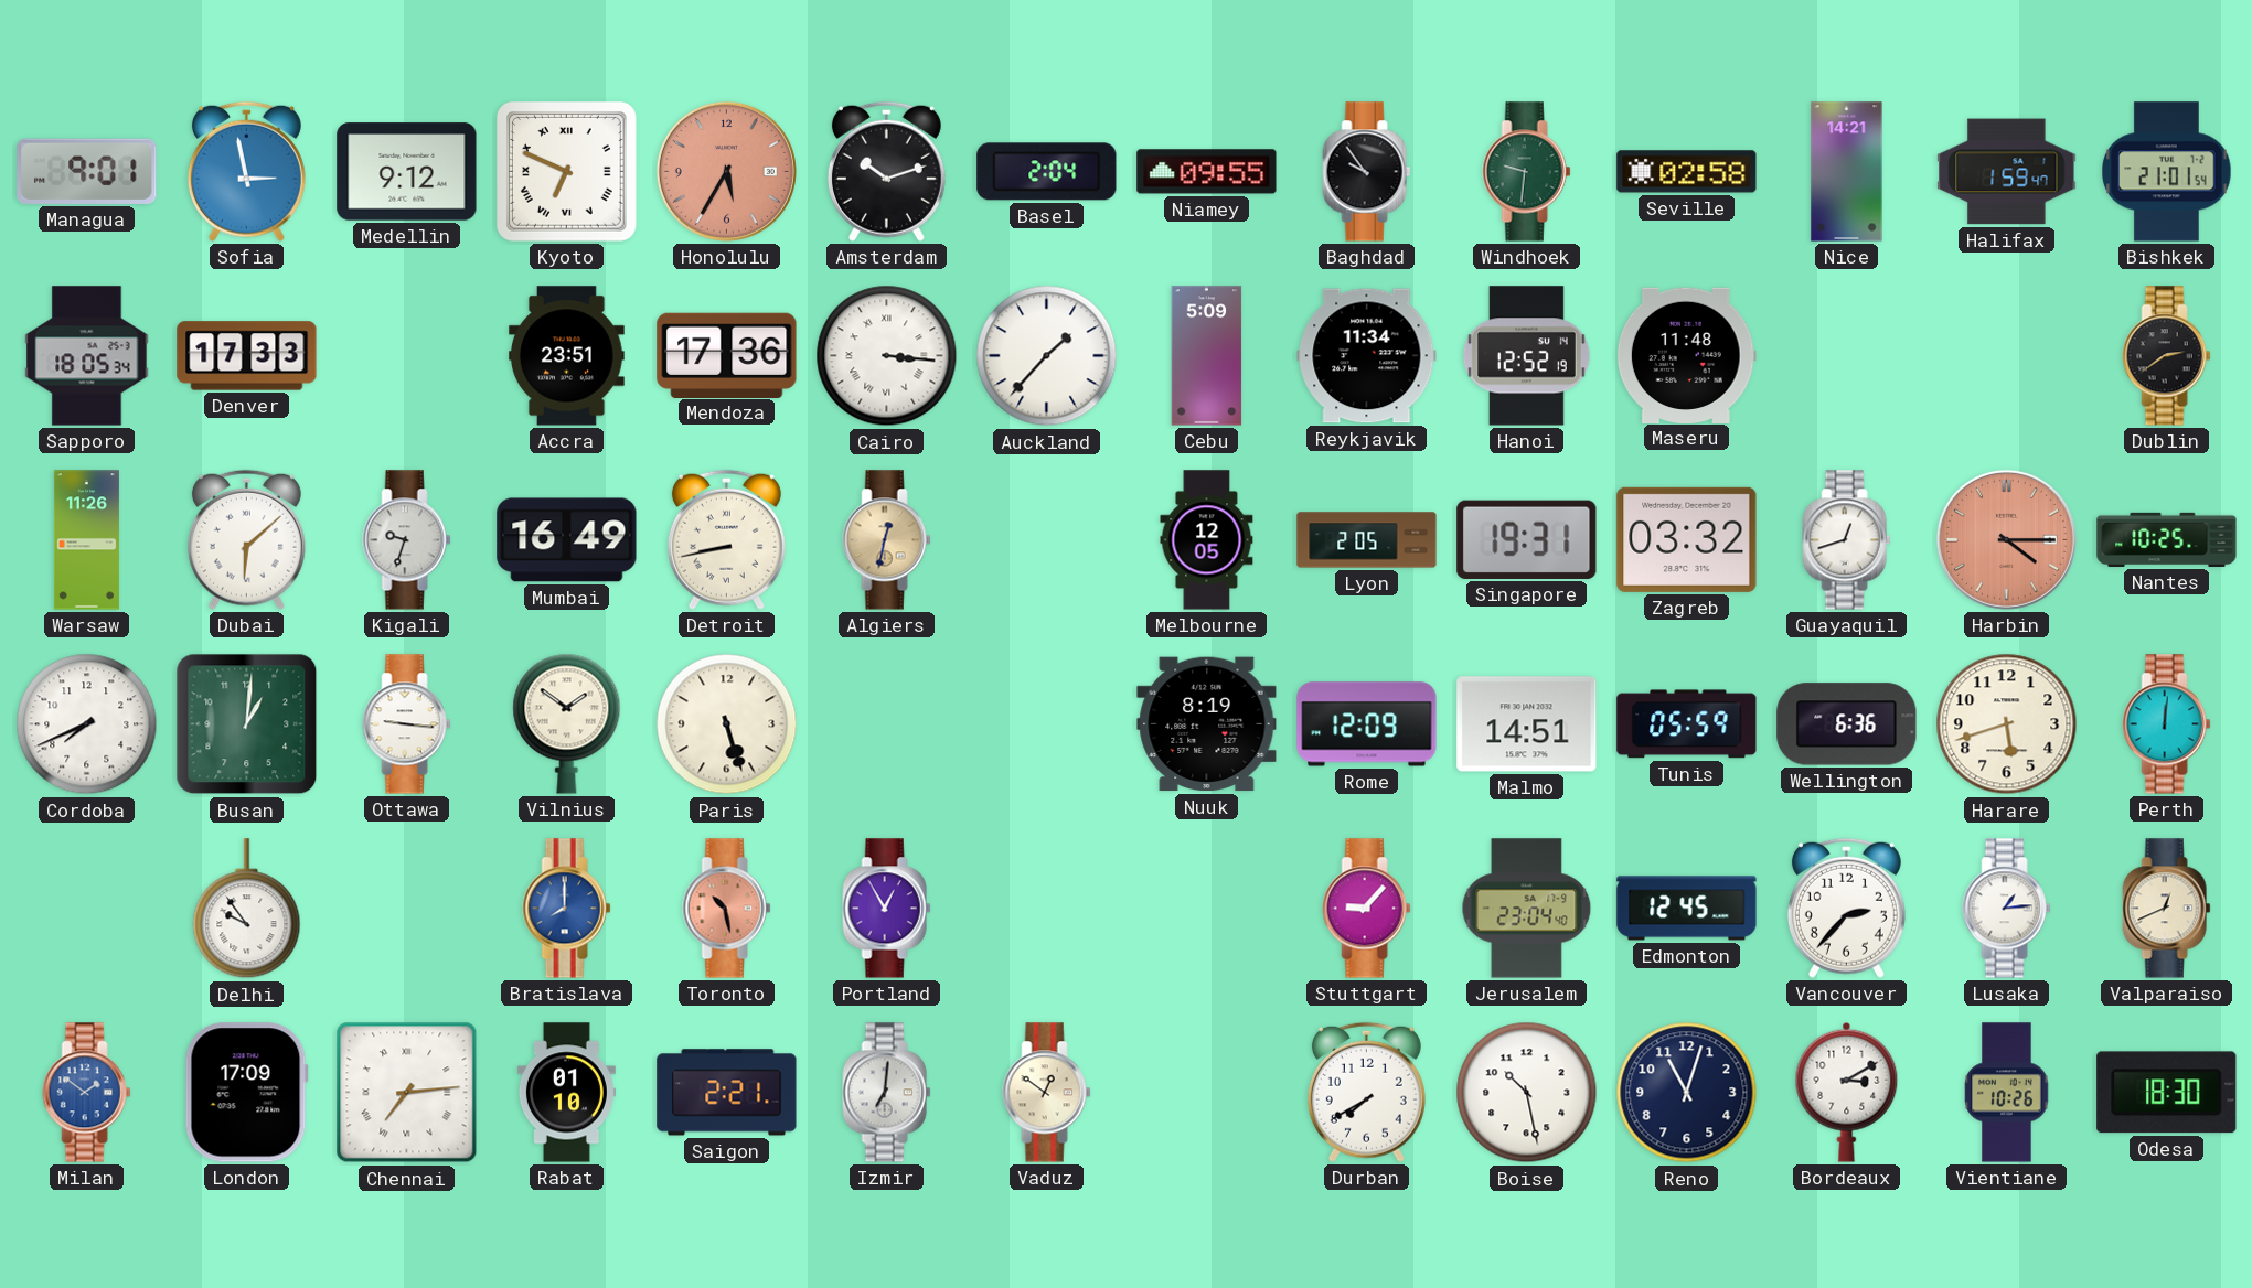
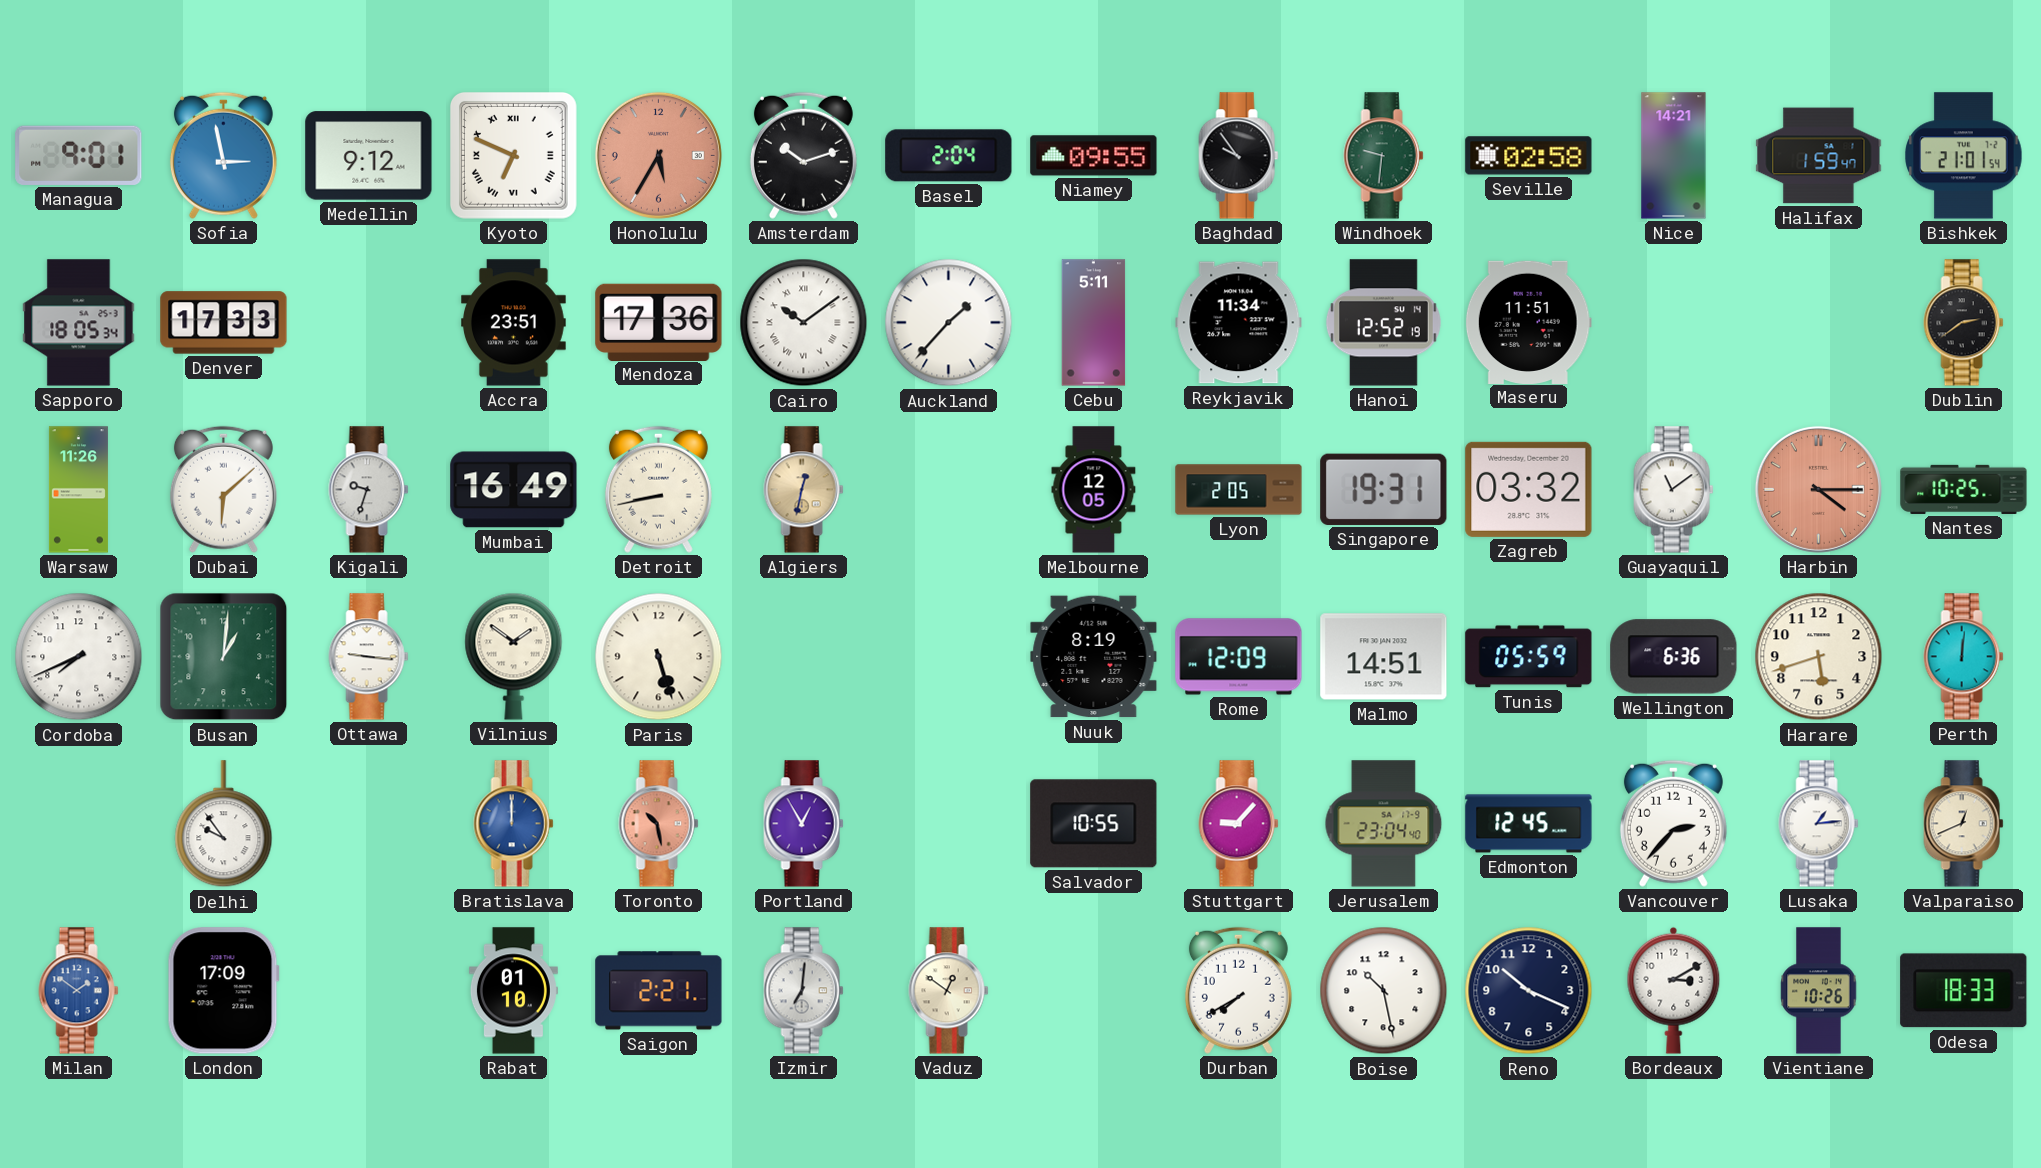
Cairo: 3:16 -> 10:09 (804, 323)
Cebu: 5:09 -> 5:11 (1094, 323)
Maseru: 11:48 -> 11:51 (1528, 322)
Guayaquil: 12:42 -> 11:09 (1674, 490)
Bratislava: 8:00 -> 12:00 (514, 824)
Salvador: none -> 10:55 (1094, 824)
Chennai: 7:14 -> none (407, 1093)
Reno: 11:03 -> 10:19 (1529, 991)
Odesa: 18:30 -> 18:33 (1964, 991)
